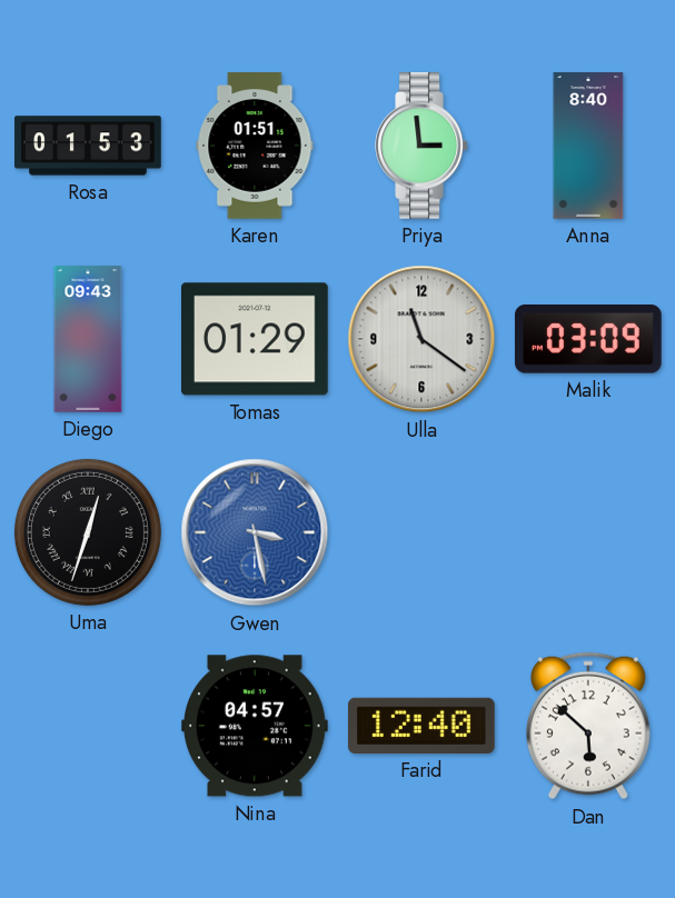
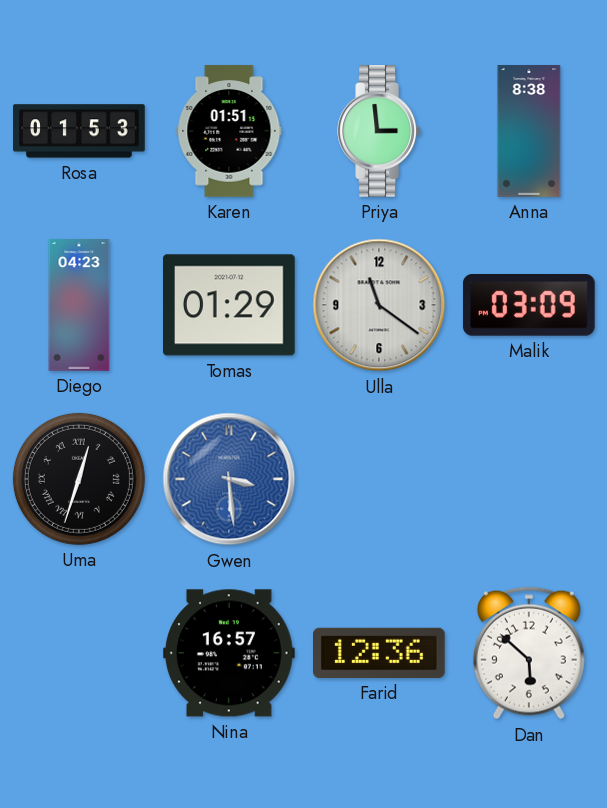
Anna: 8:40 -> 8:38 (529, 131)
Diego: 09:43 -> 04:23 (79, 305)
Gwen: 3:28 -> 3:29 (229, 479)
Nina: 04:57 -> 16:57 (230, 653)
Farid: 12:40 -> 12:36 (380, 653)
